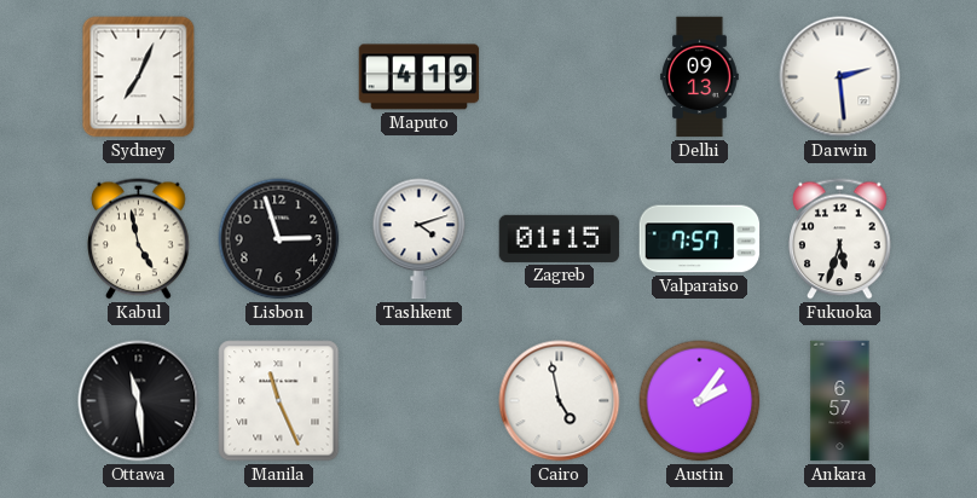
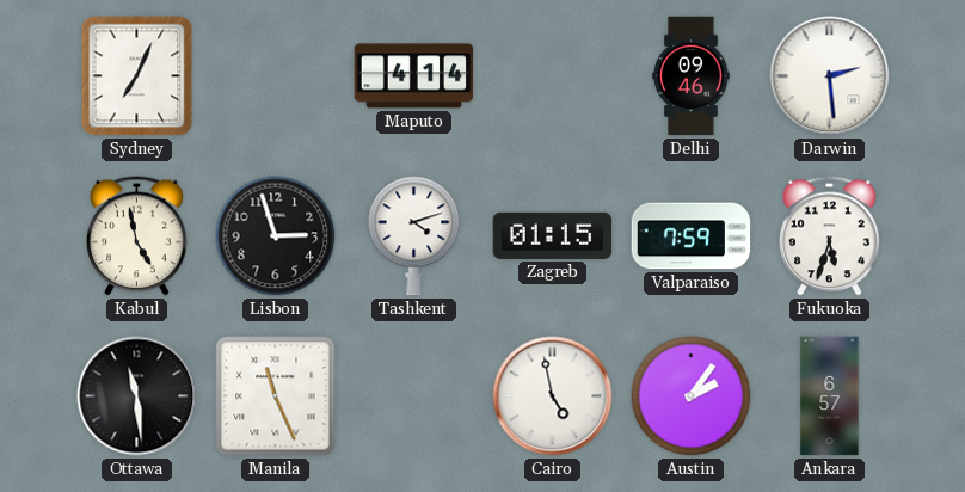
Maputo: 4:19 -> 4:14 (414, 76)
Delhi: 09:13 -> 09:46 (692, 76)
Valparaiso: 7:57 -> 7:59 (692, 236)
